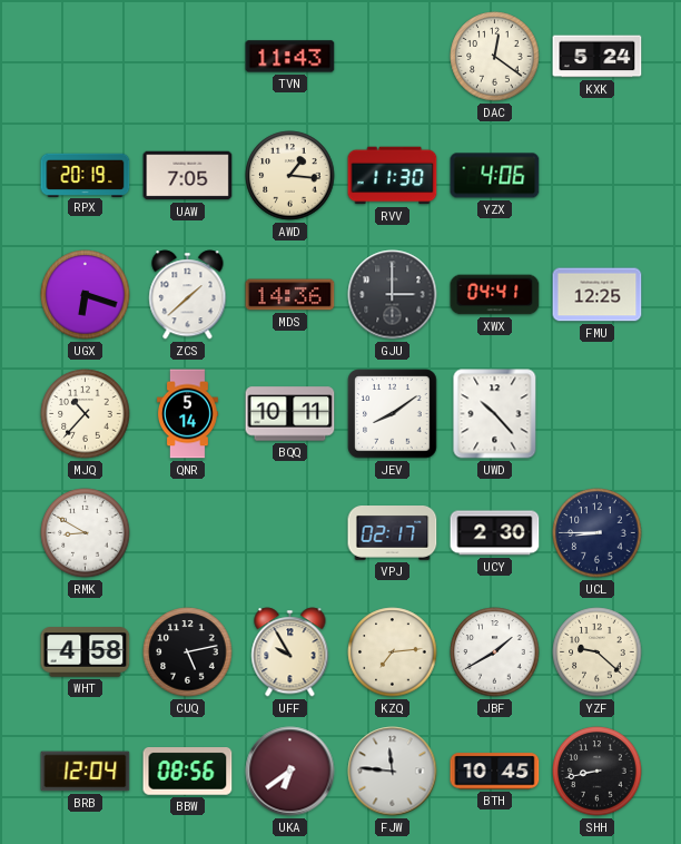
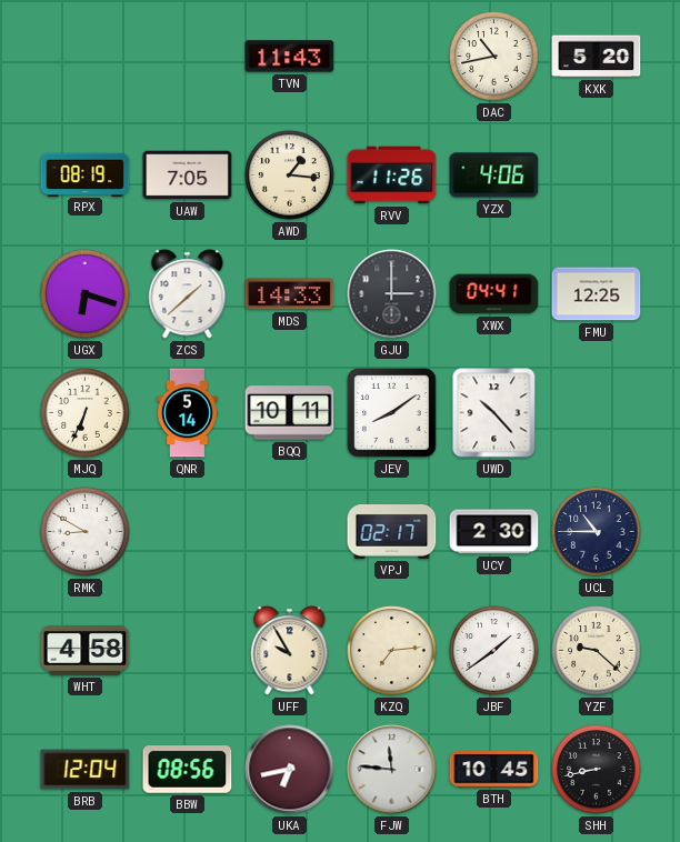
DAC: 12:21 -> 10:43 (494, 57)
KXK: 5:24 -> 5:20 (597, 57)
RPX: 20:19 -> 08:19 (86, 174)
RVV: 11:30 -> 11:26 (392, 176)
MDS: 14:36 -> 14:33 (290, 294)
MJQ: 10:37 -> 6:34 (86, 413)
UCL: 8:45 -> 10:45 (597, 532)
CUQ: 5:13 -> none (188, 652)
JBF: 1:40 -> 1:39 (494, 651)
UKA: 6:39 -> 6:43 (290, 770)
